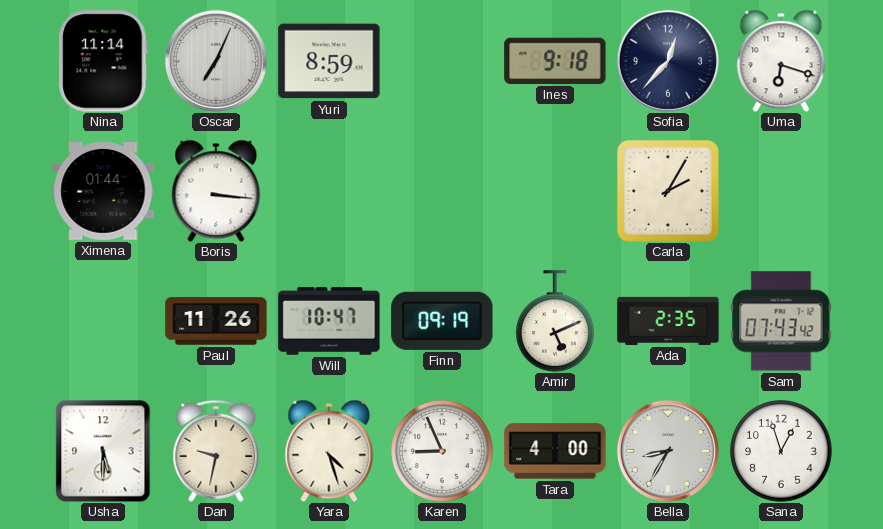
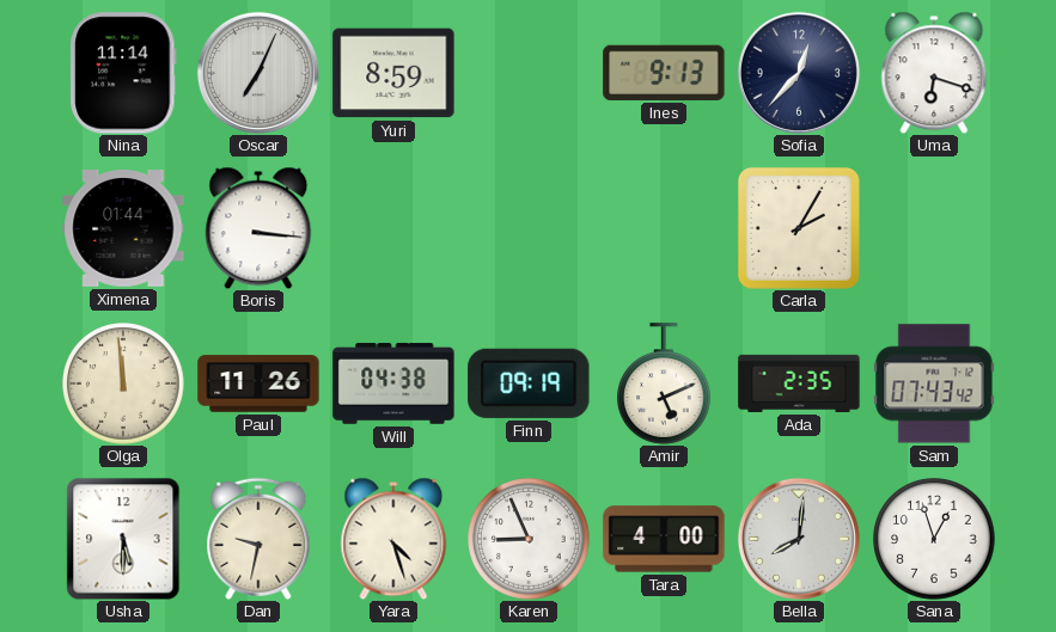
Ines: 9:18 -> 9:13 (664, 73)
Olga: none -> 11:59 (123, 384)
Will: 10:47 -> 04:38 (393, 384)
Bella: 8:35 -> 8:01 (799, 539)
